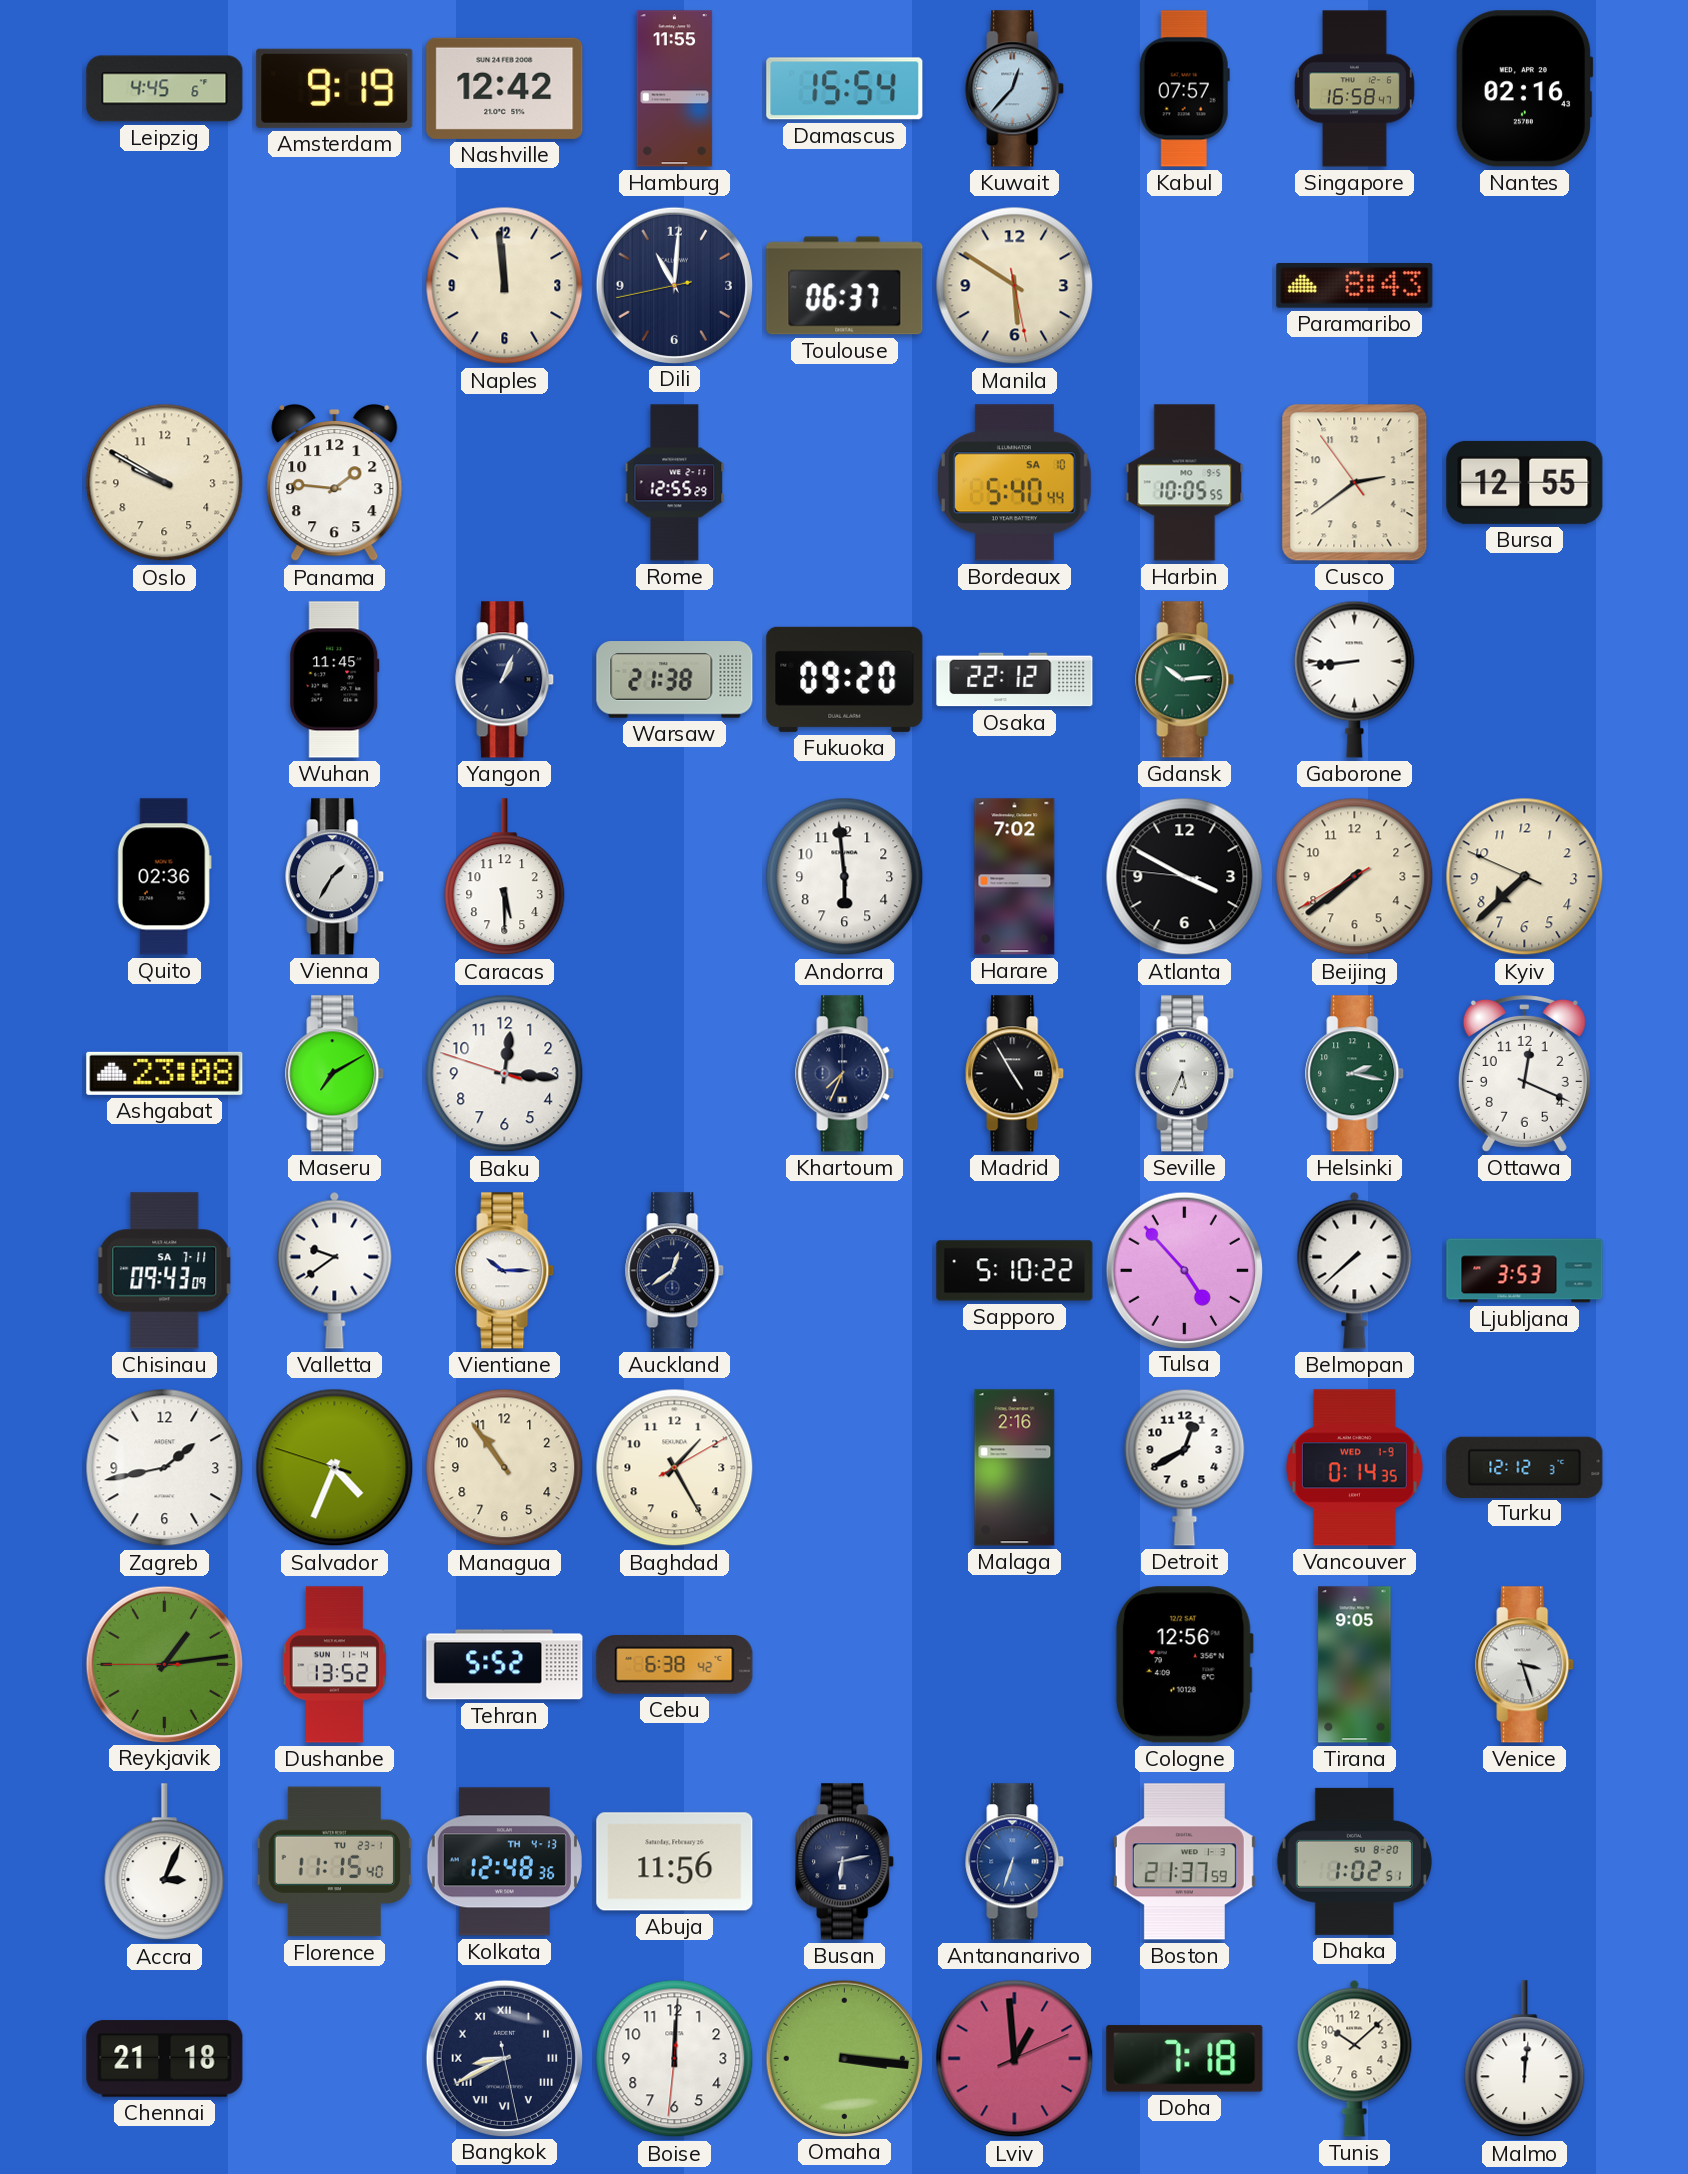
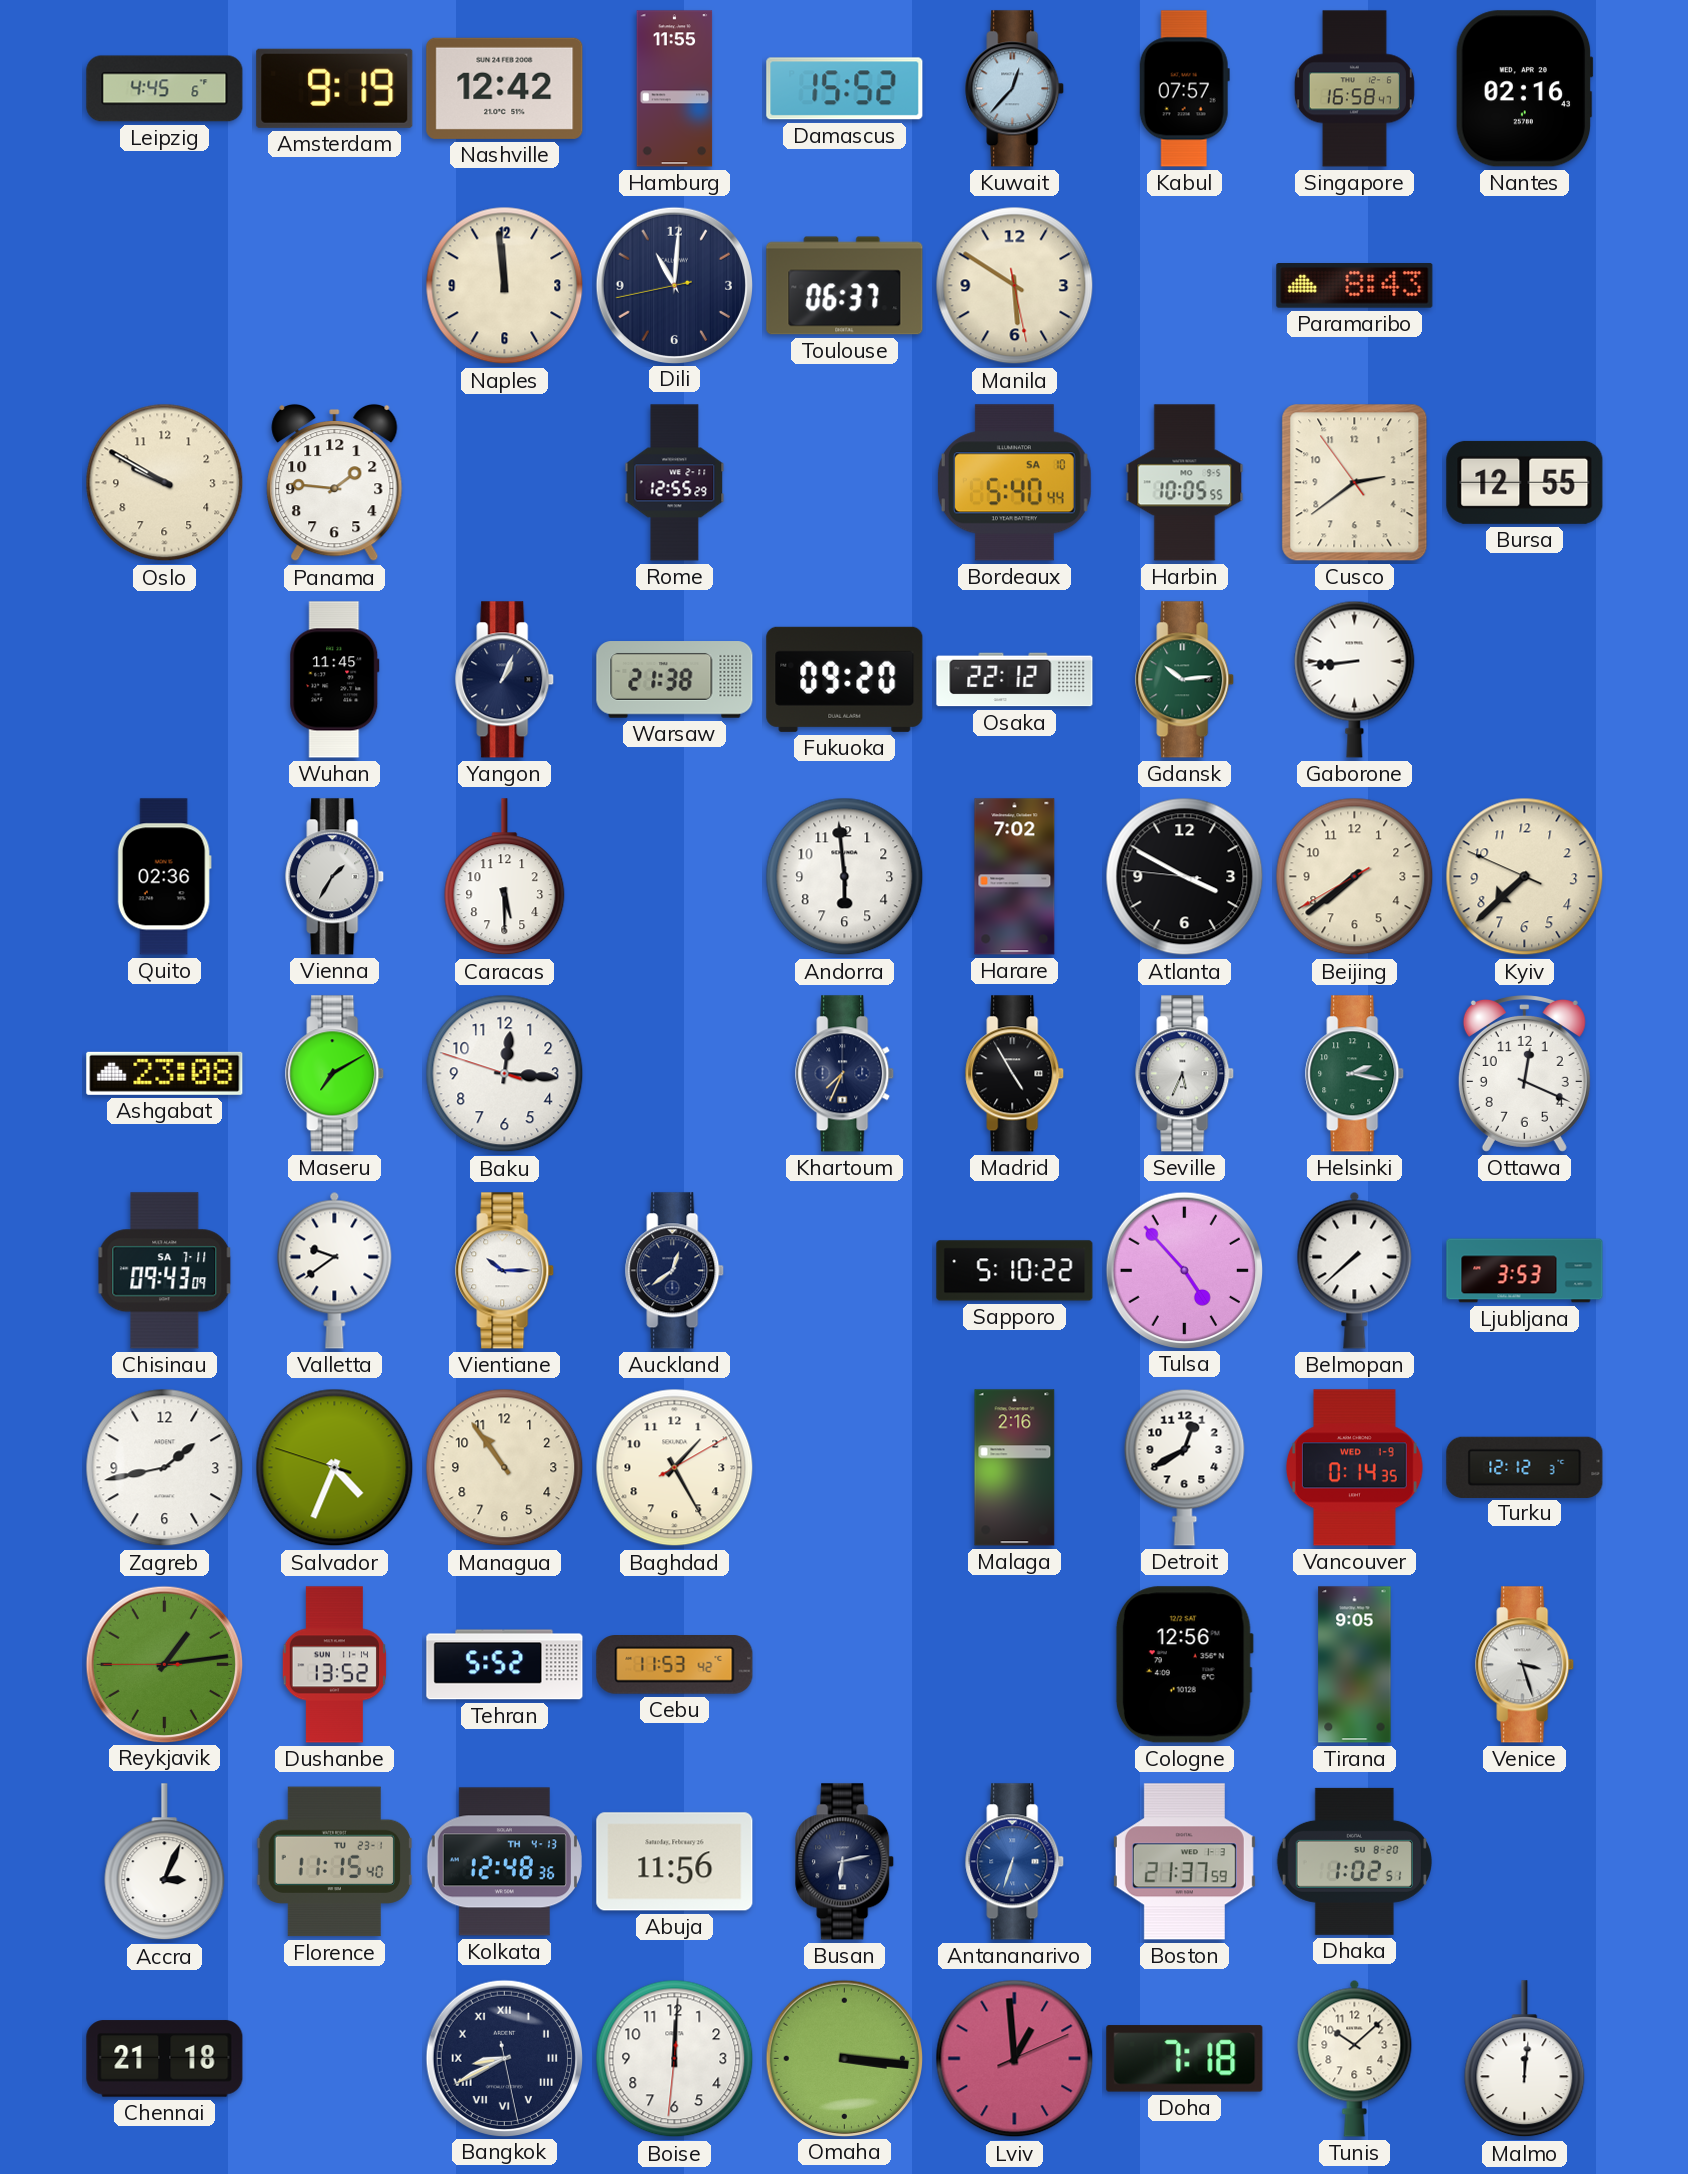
Damascus: 15:54 -> 15:52 (845, 89)
Cebu: 6:38 -> 11:53 (675, 1665)
